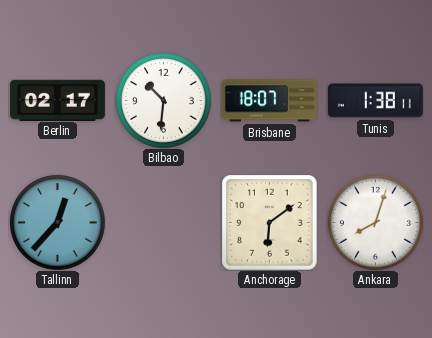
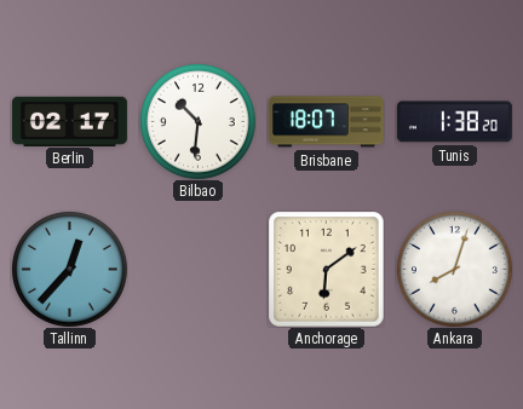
Tunis: 1:38:11 -> 1:38:20 (454, 122)
